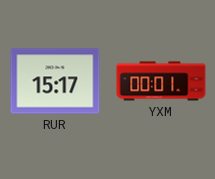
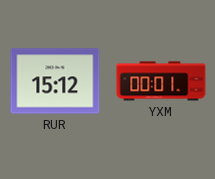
RUR: 15:17 -> 15:12 (55, 81)
